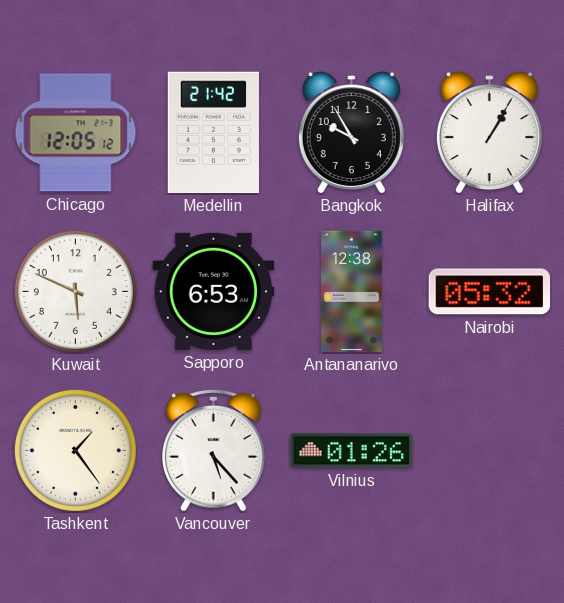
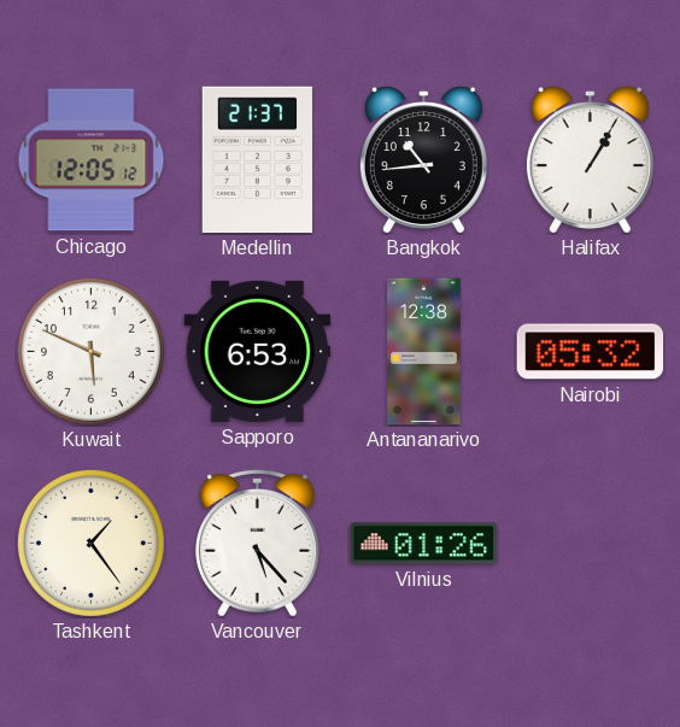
Medellin: 21:42 -> 21:37 (257, 160)
Bangkok: 9:55 -> 10:44 (423, 159)
